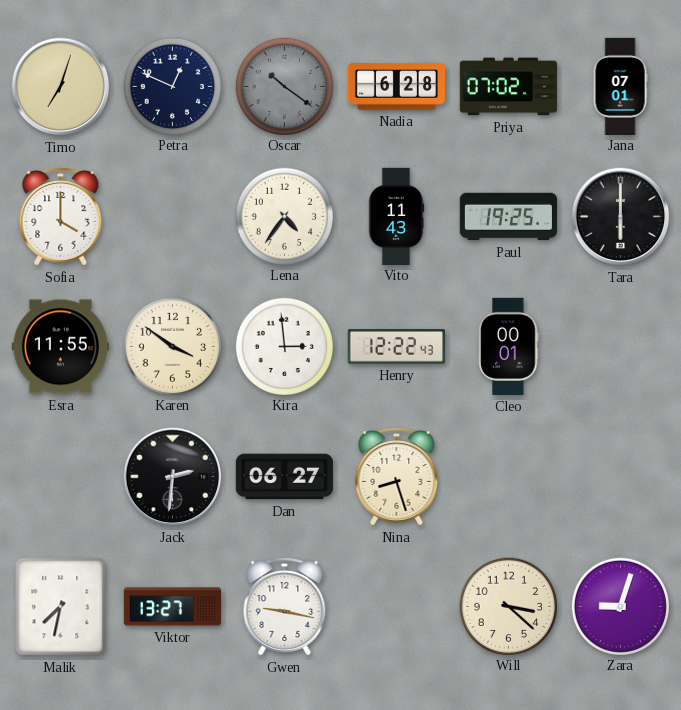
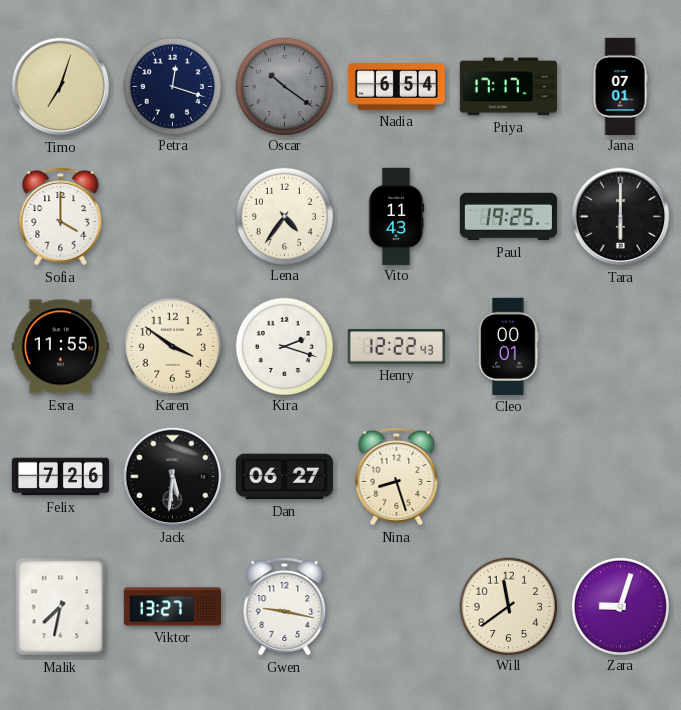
Petra: 12:49 -> 12:18 (172, 86)
Nadia: 6:28 -> 6:54 (396, 87)
Priya: 07:02 -> 17:17 (508, 87)
Kira: 2:59 -> 2:18 (284, 346)
Felix: none -> 7:26 (60, 477)
Jack: 2:31 -> 5:31 (173, 477)
Will: 3:22 -> 11:39 (508, 606)
